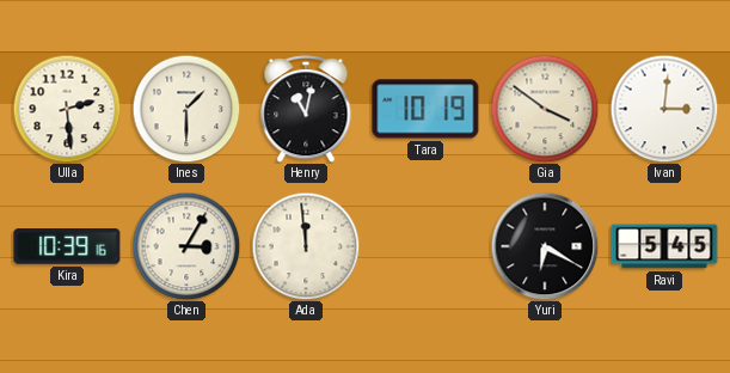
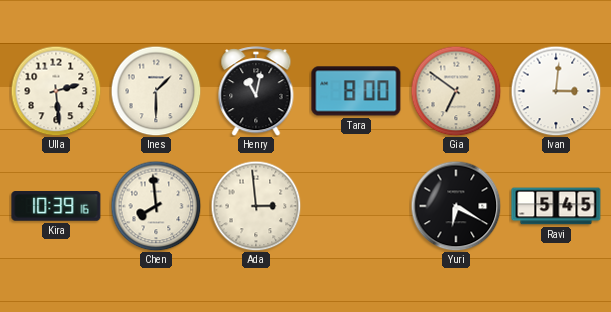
Tara: 10:19 -> 8:00 (356, 91)
Gia: 3:51 -> 6:51 (456, 91)
Chen: 3:05 -> 7:59 (156, 206)
Ada: 11:59 -> 2:59 (256, 206)
